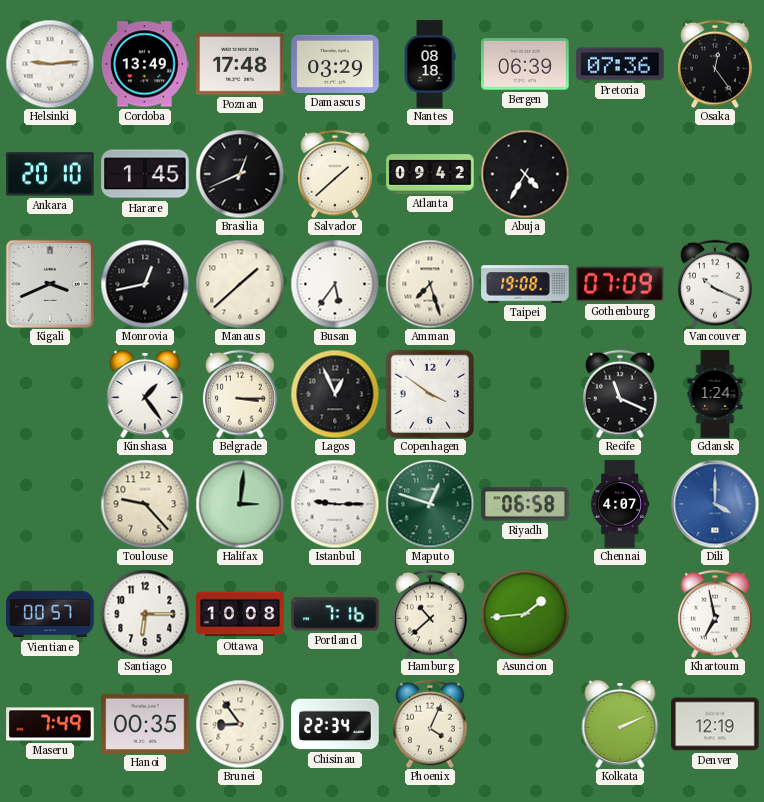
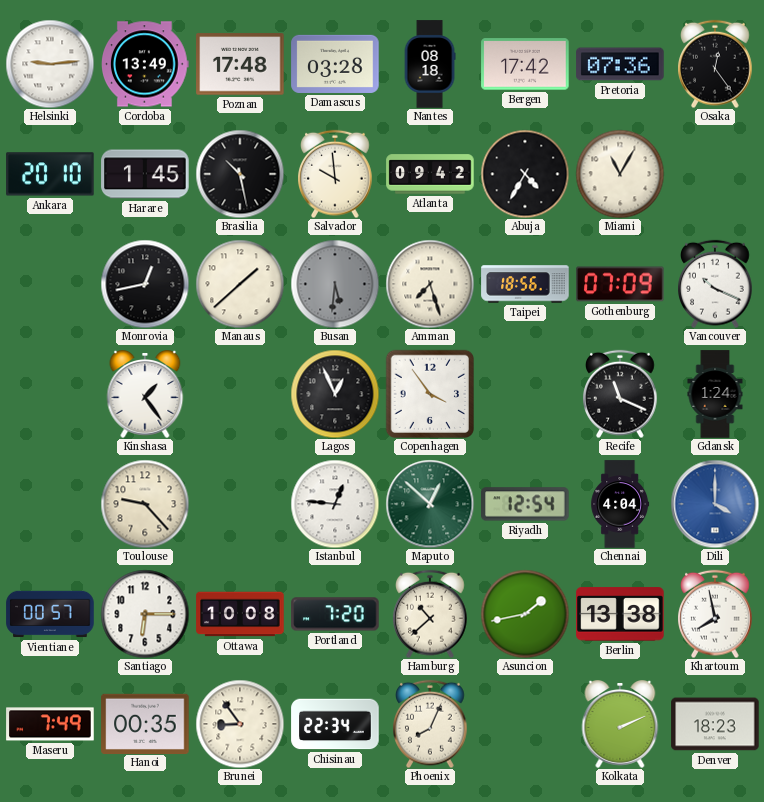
Damascus: 03:29 -> 03:28 (335, 64)
Bergen: 06:39 -> 17:42 (525, 64)
Brasilia: 12:41 -> 10:28 (240, 174)
Salvador: 1:38 -> 9:59 (336, 174)
Miami: none -> 11:05 (620, 174)
Kigali: 3:41 -> none (50, 284)
Busan: 5:36 -> 5:31 (335, 284)
Busan dial: white -> grey (335, 284)
Taipei: 19:08 -> 18:56 (525, 284)
Belgrade: 3:15 -> none (241, 394)
Copenhagen: 3:51 -> 3:54 (429, 393)
Halifax: 3:01 -> none (240, 504)
Istanbul: 9:15 -> 12:46 (335, 504)
Maputo: 12:48 -> 12:52 (430, 504)
Riyadh: 06:58 -> 12:54 (525, 504)
Chennai: 4:07 -> 4:04 (620, 504)
Portland: 7:16 -> 7:20 (335, 614)
Asuncion: 1:44 -> 1:43 (525, 614)
Berlin: none -> 13:38 (620, 614)
Khartoum: 6:58 -> 7:58 (716, 614)
Phoenix: 4:04 -> 8:04 (431, 724)
Denver: 12:19 -> 18:23 (715, 724)
